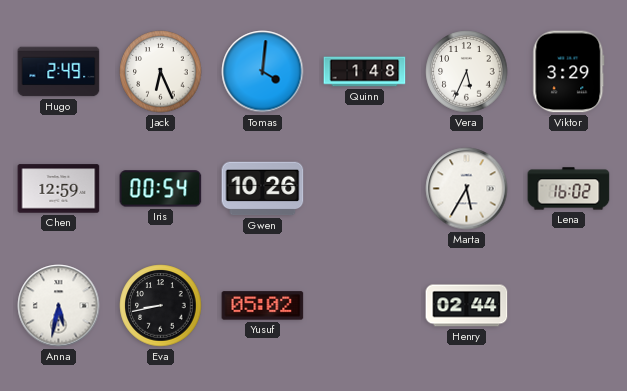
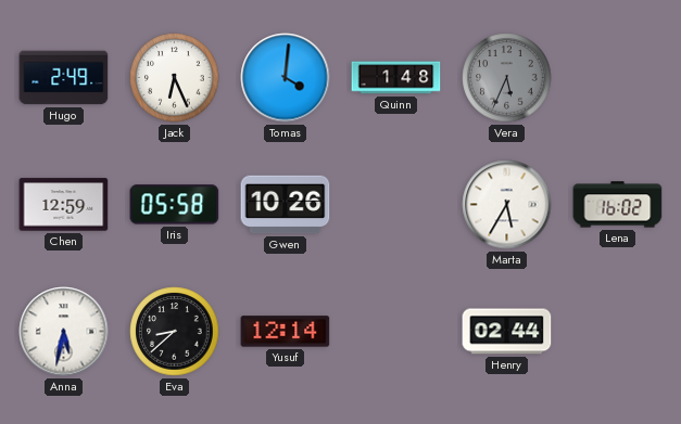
Vera dial: white -> grey (507, 78)
Viktor: 3:29 -> none (569, 72)
Iris: 00:54 -> 05:58 (175, 205)
Eva: 8:43 -> 8:38 (175, 332)
Yusuf: 05:02 -> 12:14 (286, 332)
